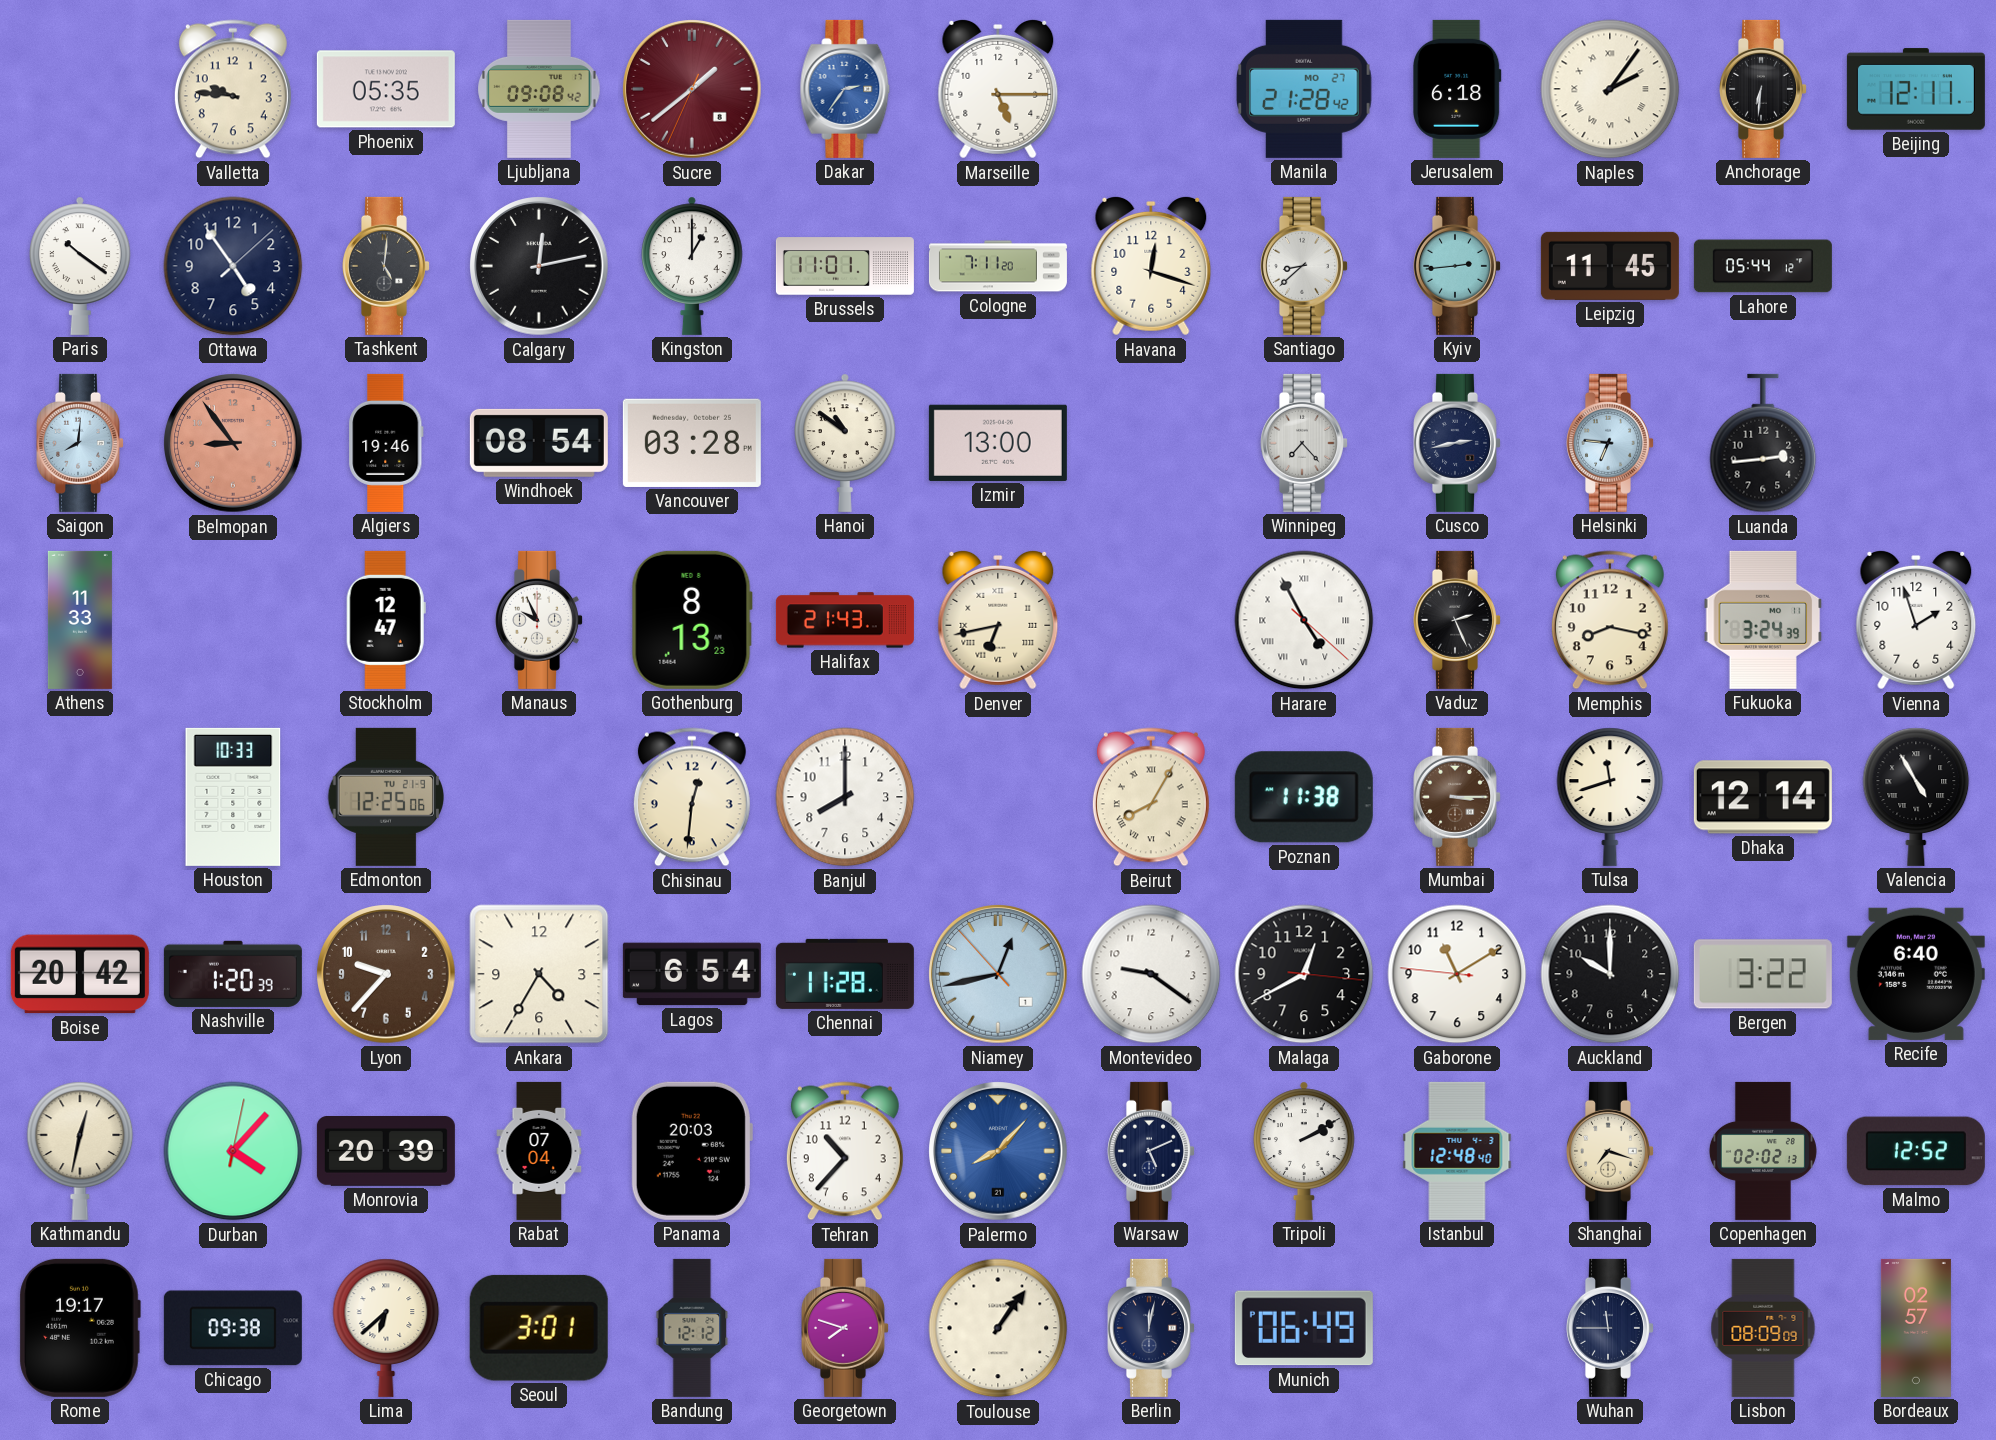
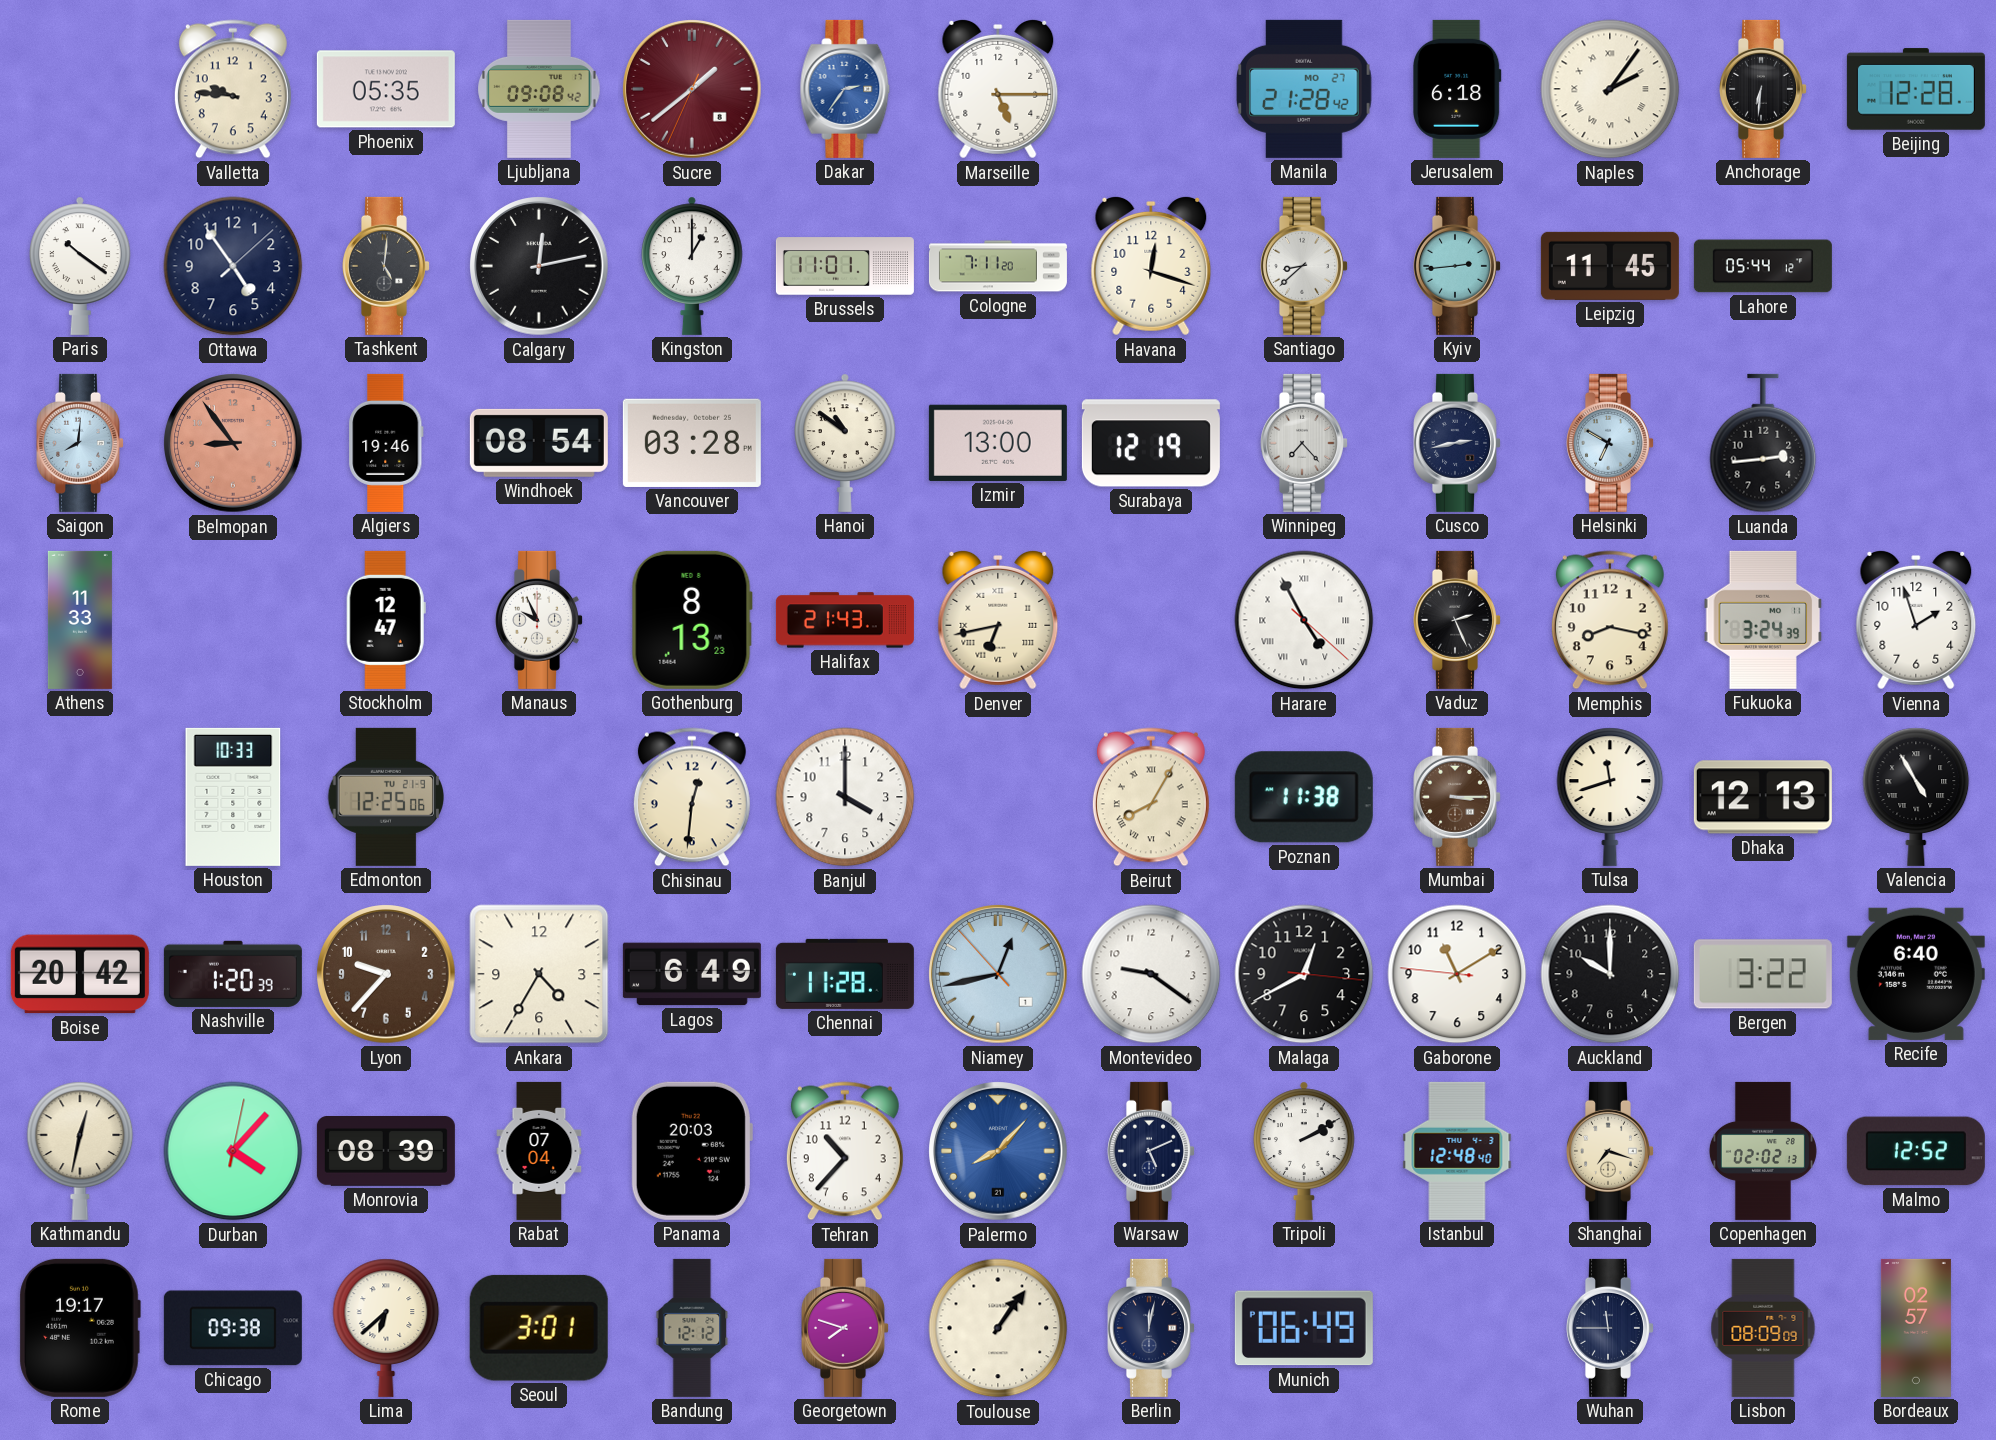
Beijing: 12:11 -> 12:28 (1916, 89)
Surabaya: none -> 12:19 (1151, 443)
Helsinki: 6:46 -> 6:50 (1611, 443)
Banjul: 8:00 -> 4:00 (845, 797)
Dhaka: 12:14 -> 12:13 (1763, 797)
Lagos: 6:54 -> 6:49 (692, 974)
Monrovia: 20:39 -> 08:39 (386, 1152)
